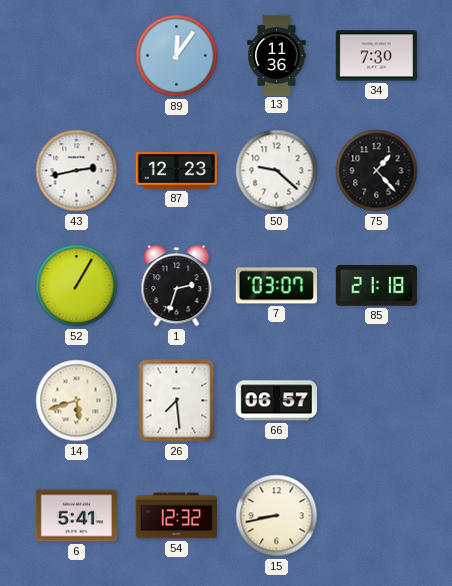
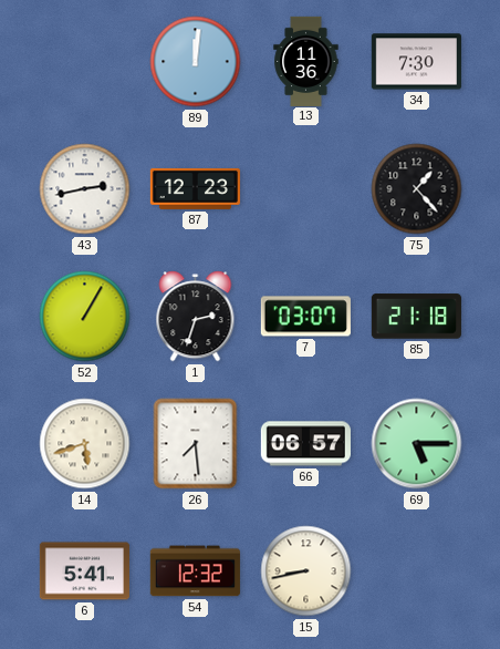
89: 12:06 -> 12:01 (196, 62)
50: 9:22 -> none (277, 171)
69: none -> 5:15 (417, 444)
